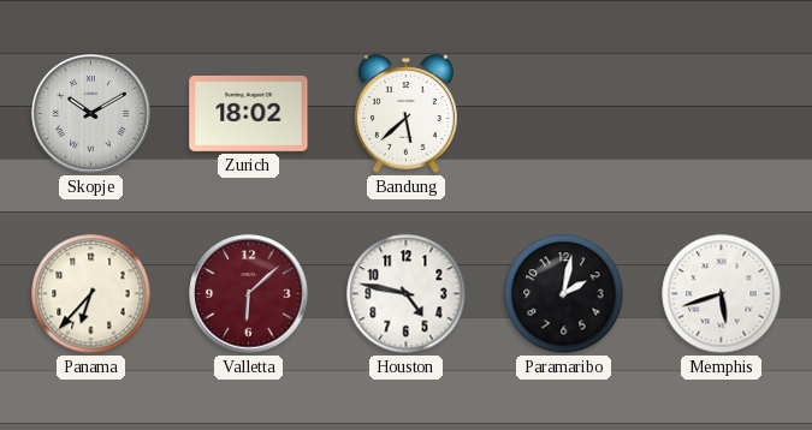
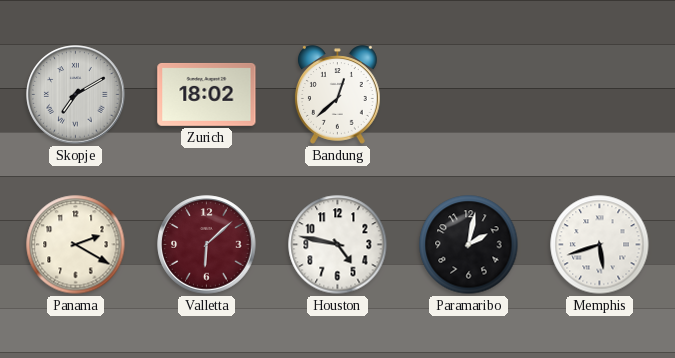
Skopje: 10:10 -> 7:10 (76, 95)
Bandung: 5:38 -> 12:38 (337, 95)
Panama: 6:37 -> 2:20 (76, 245)
